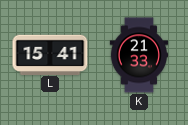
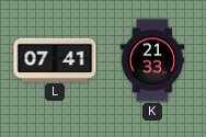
L: 15:41 -> 07:41 (55, 59)
